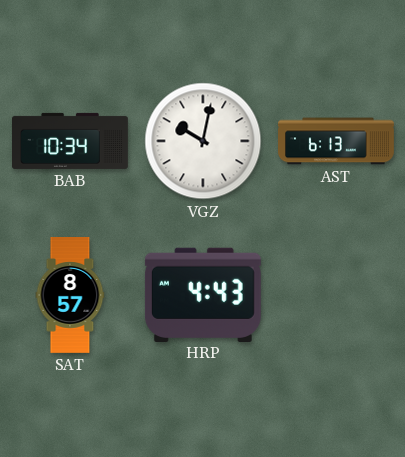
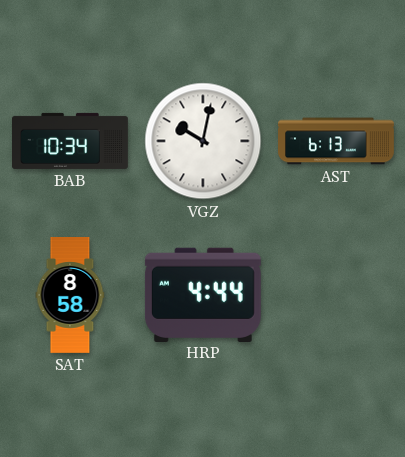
SAT: 8:57 -> 8:58 (70, 296)
HRP: 4:43 -> 4:44 (203, 294)
